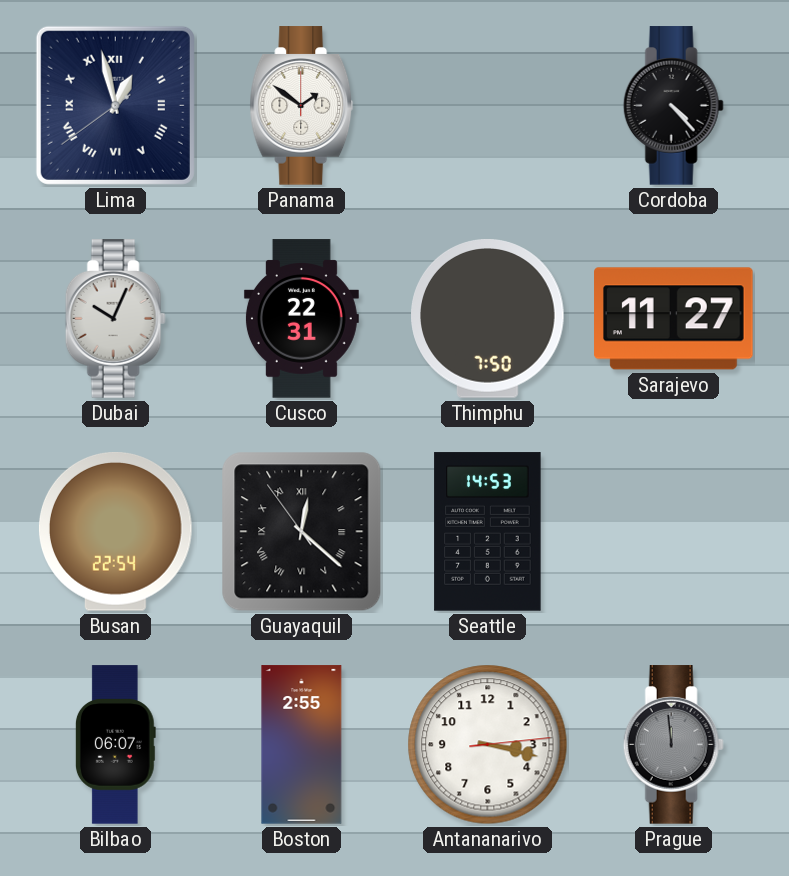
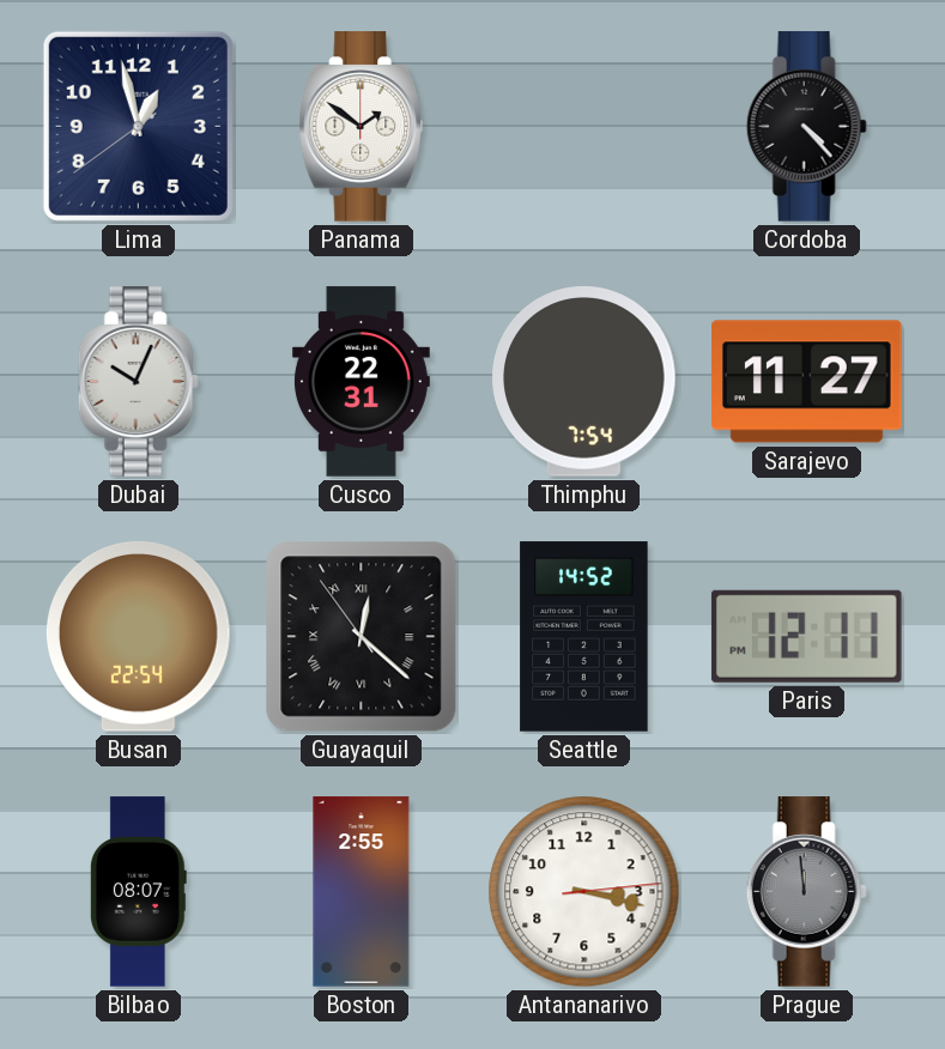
Lima numerals: Roman -> Arabic (138, 126)
Thimphu: 7:50 -> 7:54 (584, 382)
Seattle: 14:53 -> 14:52 (584, 637)
Paris: none -> 12:11 (806, 636)
Bilbao: 06:07 -> 08:07 (138, 892)
